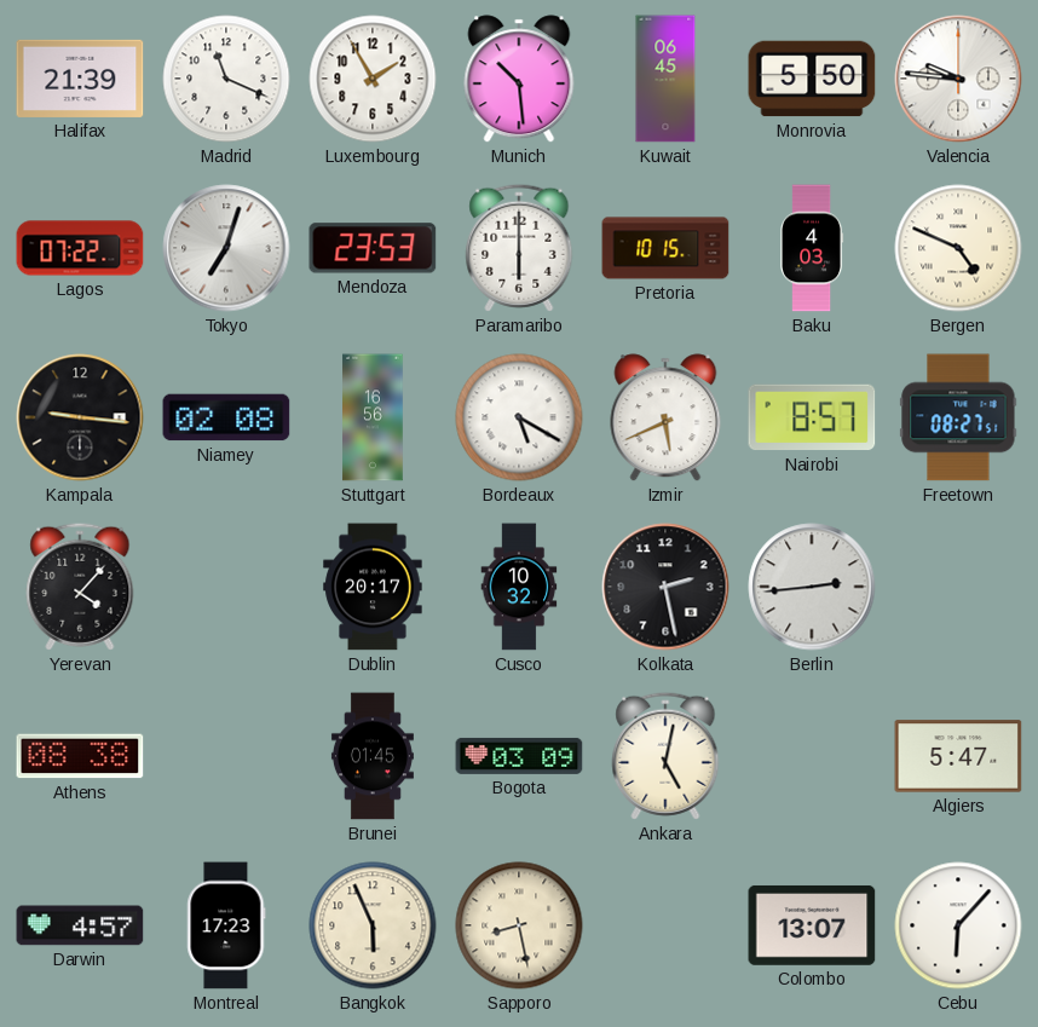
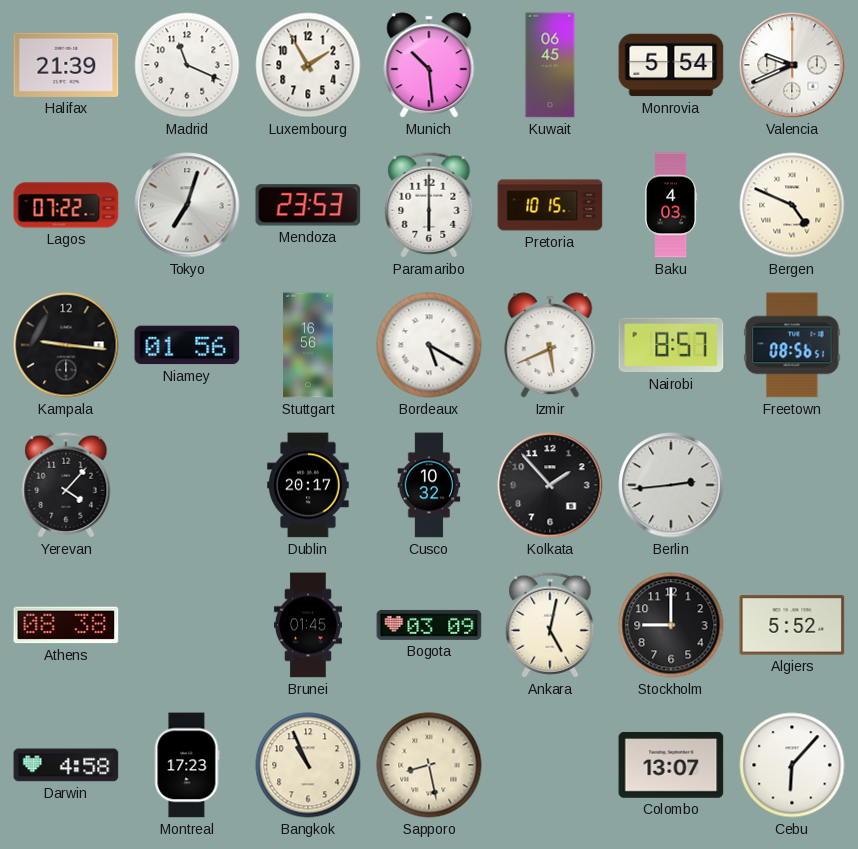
Monrovia: 5:50 -> 5:54 (671, 65)
Valencia: 9:46 -> 9:41 (792, 65)
Niamey: 02:08 -> 01:56 (187, 345)
Freetown: 08:27 -> 08:56 (792, 345)
Kolkata: 2:28 -> 1:53 (550, 485)
Stockholm: none -> 9:00 (671, 625)
Algiers: 5:47 -> 5:52 (792, 625)
Darwin: 4:57 -> 4:58 (66, 765)
Bangkok: 5:56 -> 10:56 (308, 765)
